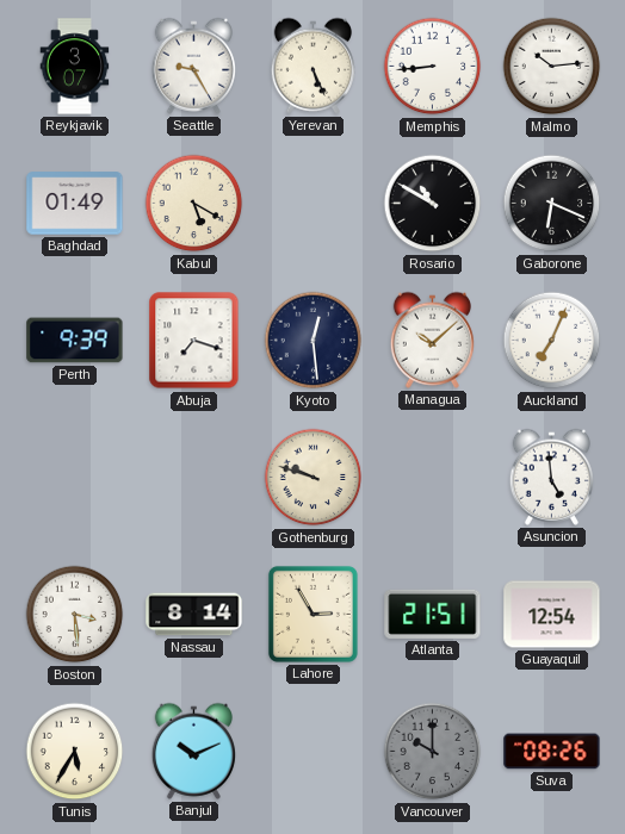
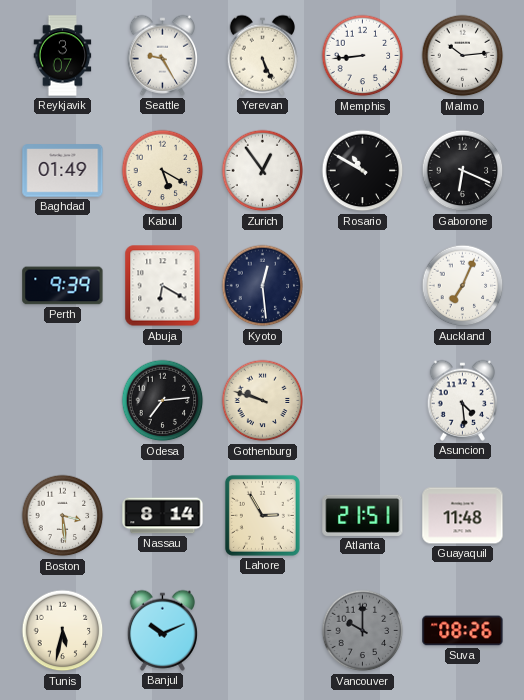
Zurich: none -> 12:54 (263, 171)
Abuja: 7:18 -> 6:20 (163, 286)
Managua: 10:08 -> none (432, 340)
Odesa: none -> 7:14 (163, 401)
Asuncion: 4:59 -> 4:29 (462, 400)
Guayaquil: 12:54 -> 11:48 (463, 516)
Tunis: 5:35 -> 5:32 (63, 631)
